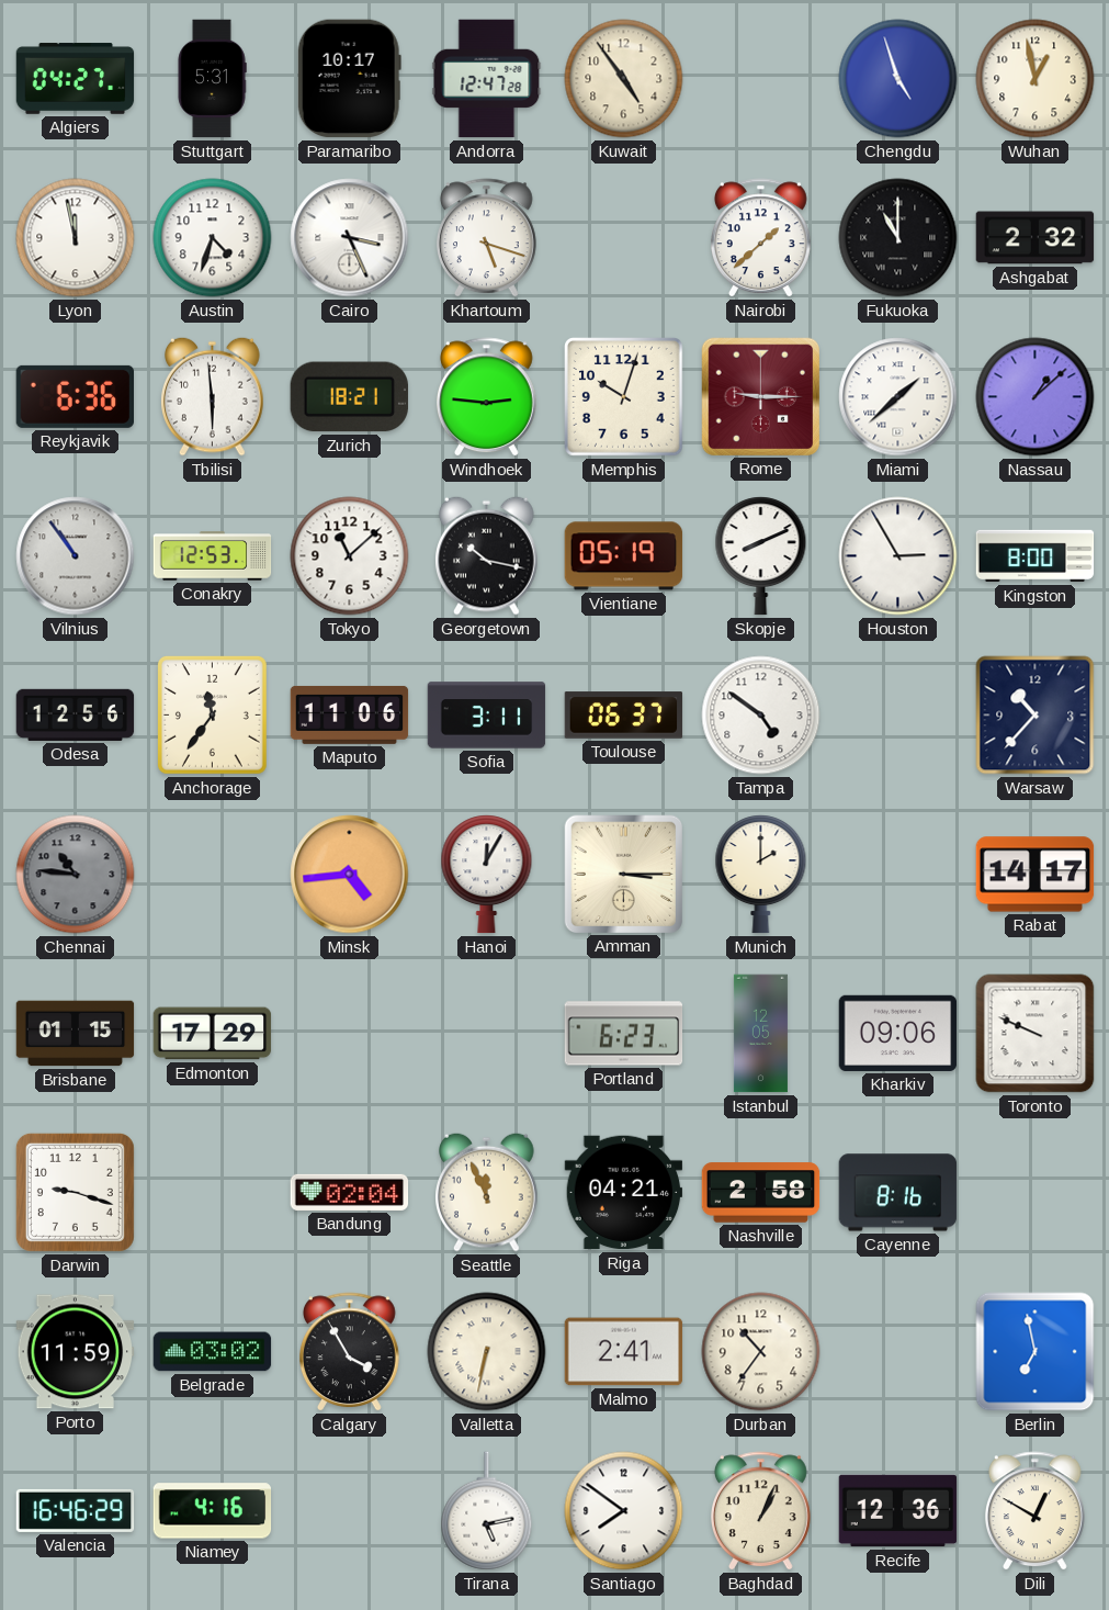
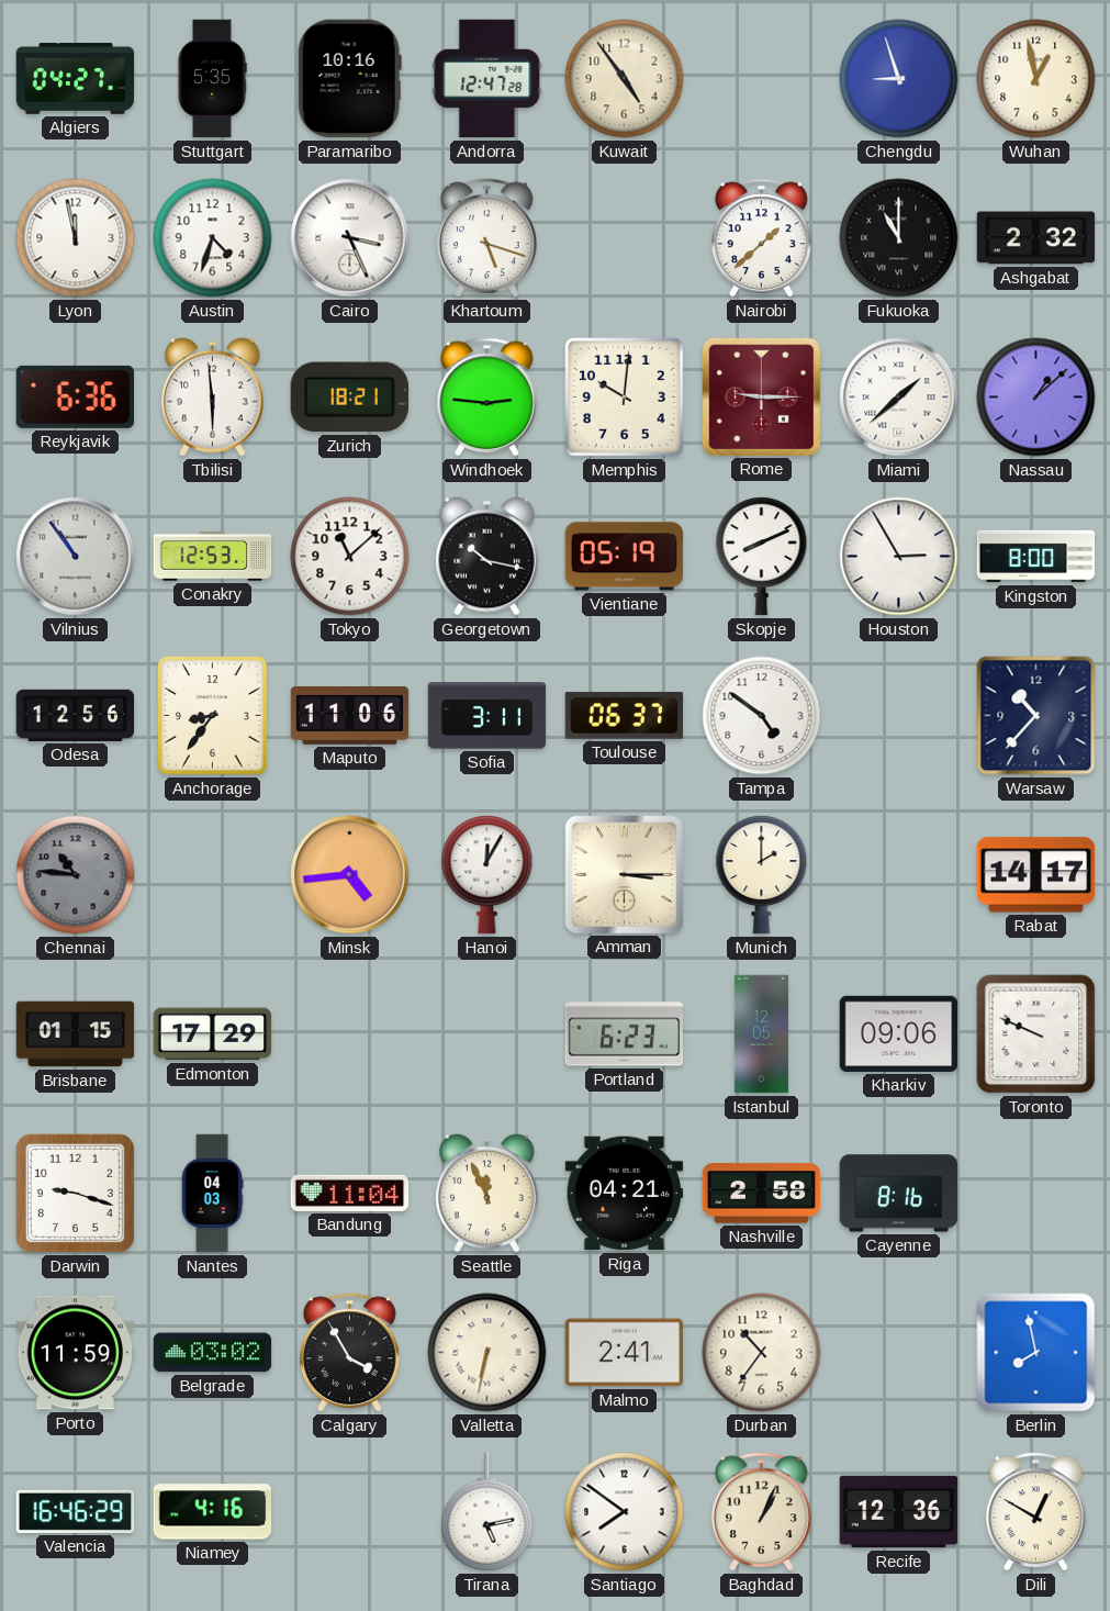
Stuttgart: 5:31 -> 5:35 (212, 79)
Paramaribo: 10:17 -> 10:16 (349, 79)
Chengdu: 4:57 -> 8:57 (899, 79)
Memphis: 10:03 -> 10:01 (625, 398)
Anchorage: 11:36 -> 8:36 (212, 715)
Nantes: none -> 04:03 (212, 1194)
Bandung: 02:04 -> 11:04 (350, 1193)
Berlin: 6:58 -> 7:58 (1036, 1353)
